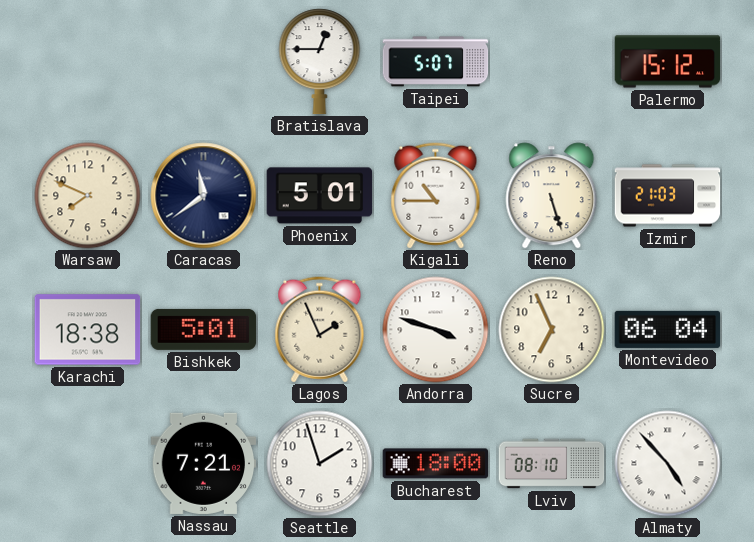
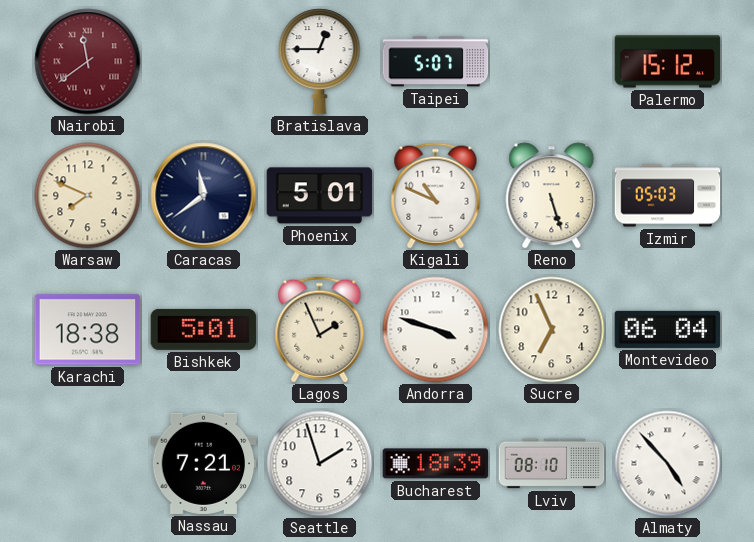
Nairobi: none -> 11:39 (88, 62)
Kigali: 10:45 -> 10:49 (436, 196)
Izmir: 21:03 -> 05:03 (668, 196)
Bucharest: 18:00 -> 18:39 (436, 464)
